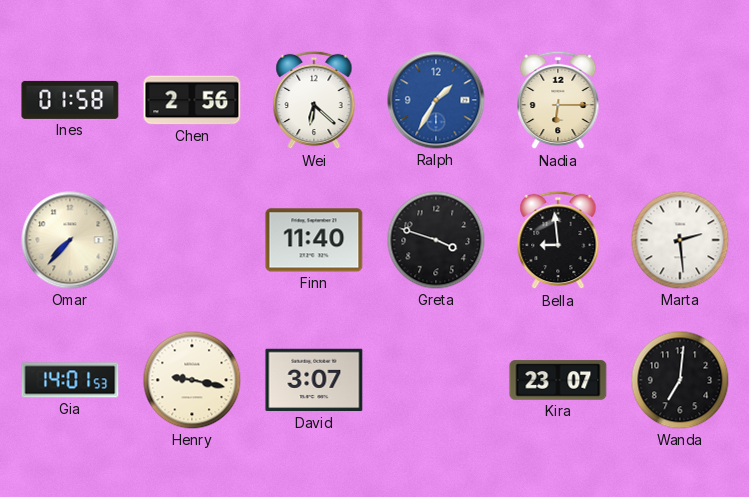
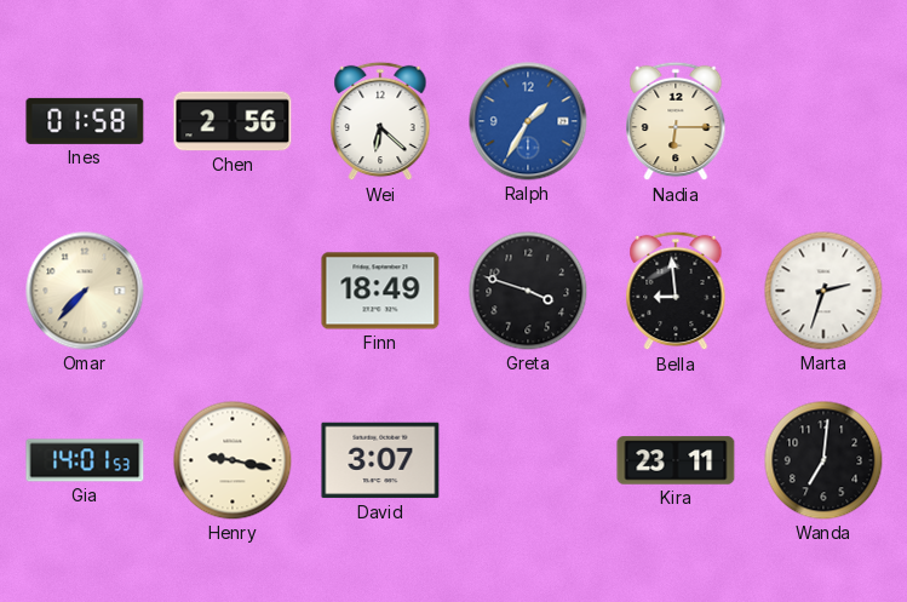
Finn: 11:40 -> 18:49 (380, 291)
Marta: 2:29 -> 2:33 (823, 291)
Kira: 23:07 -> 23:11 (676, 460)
